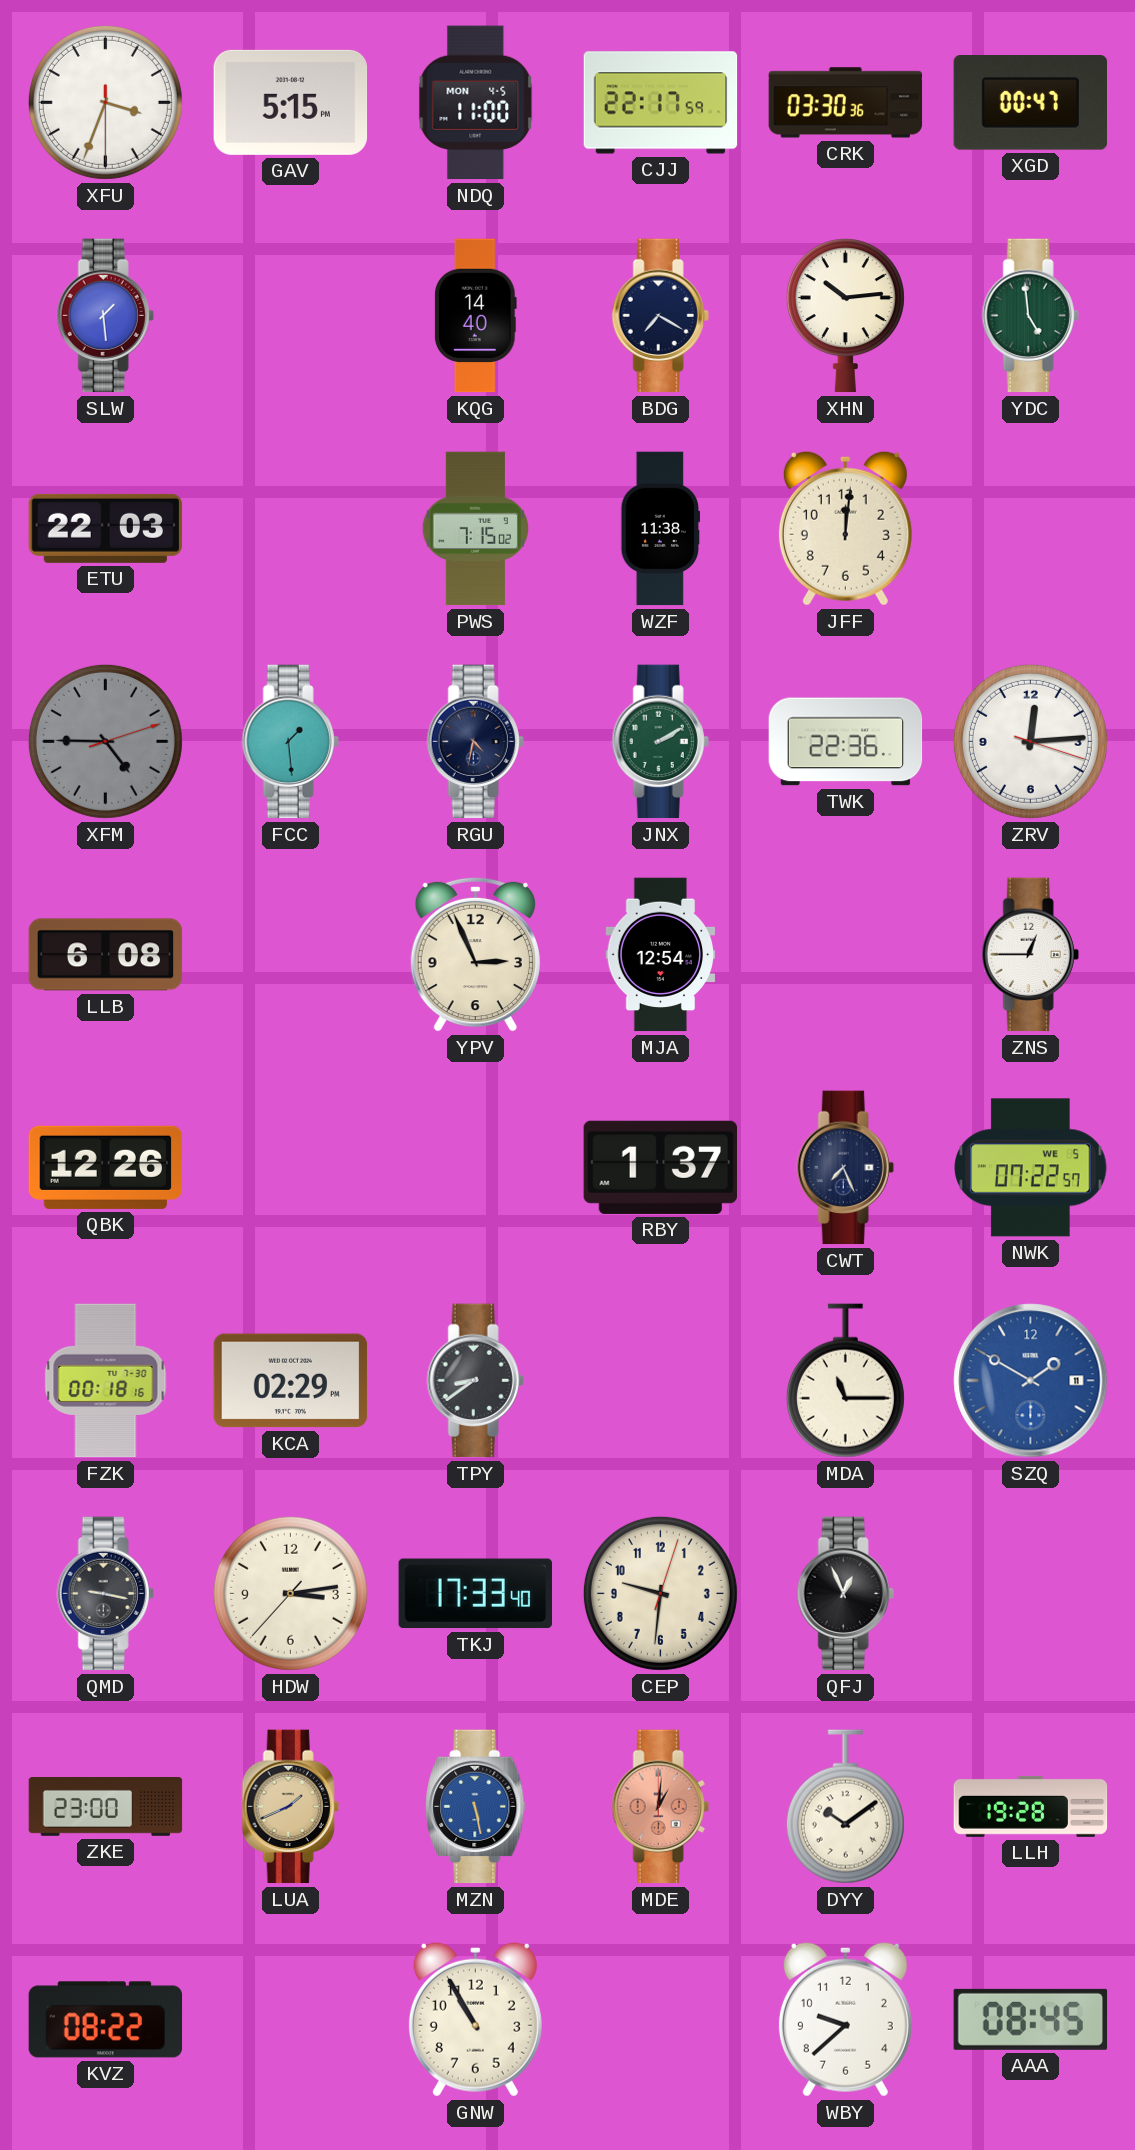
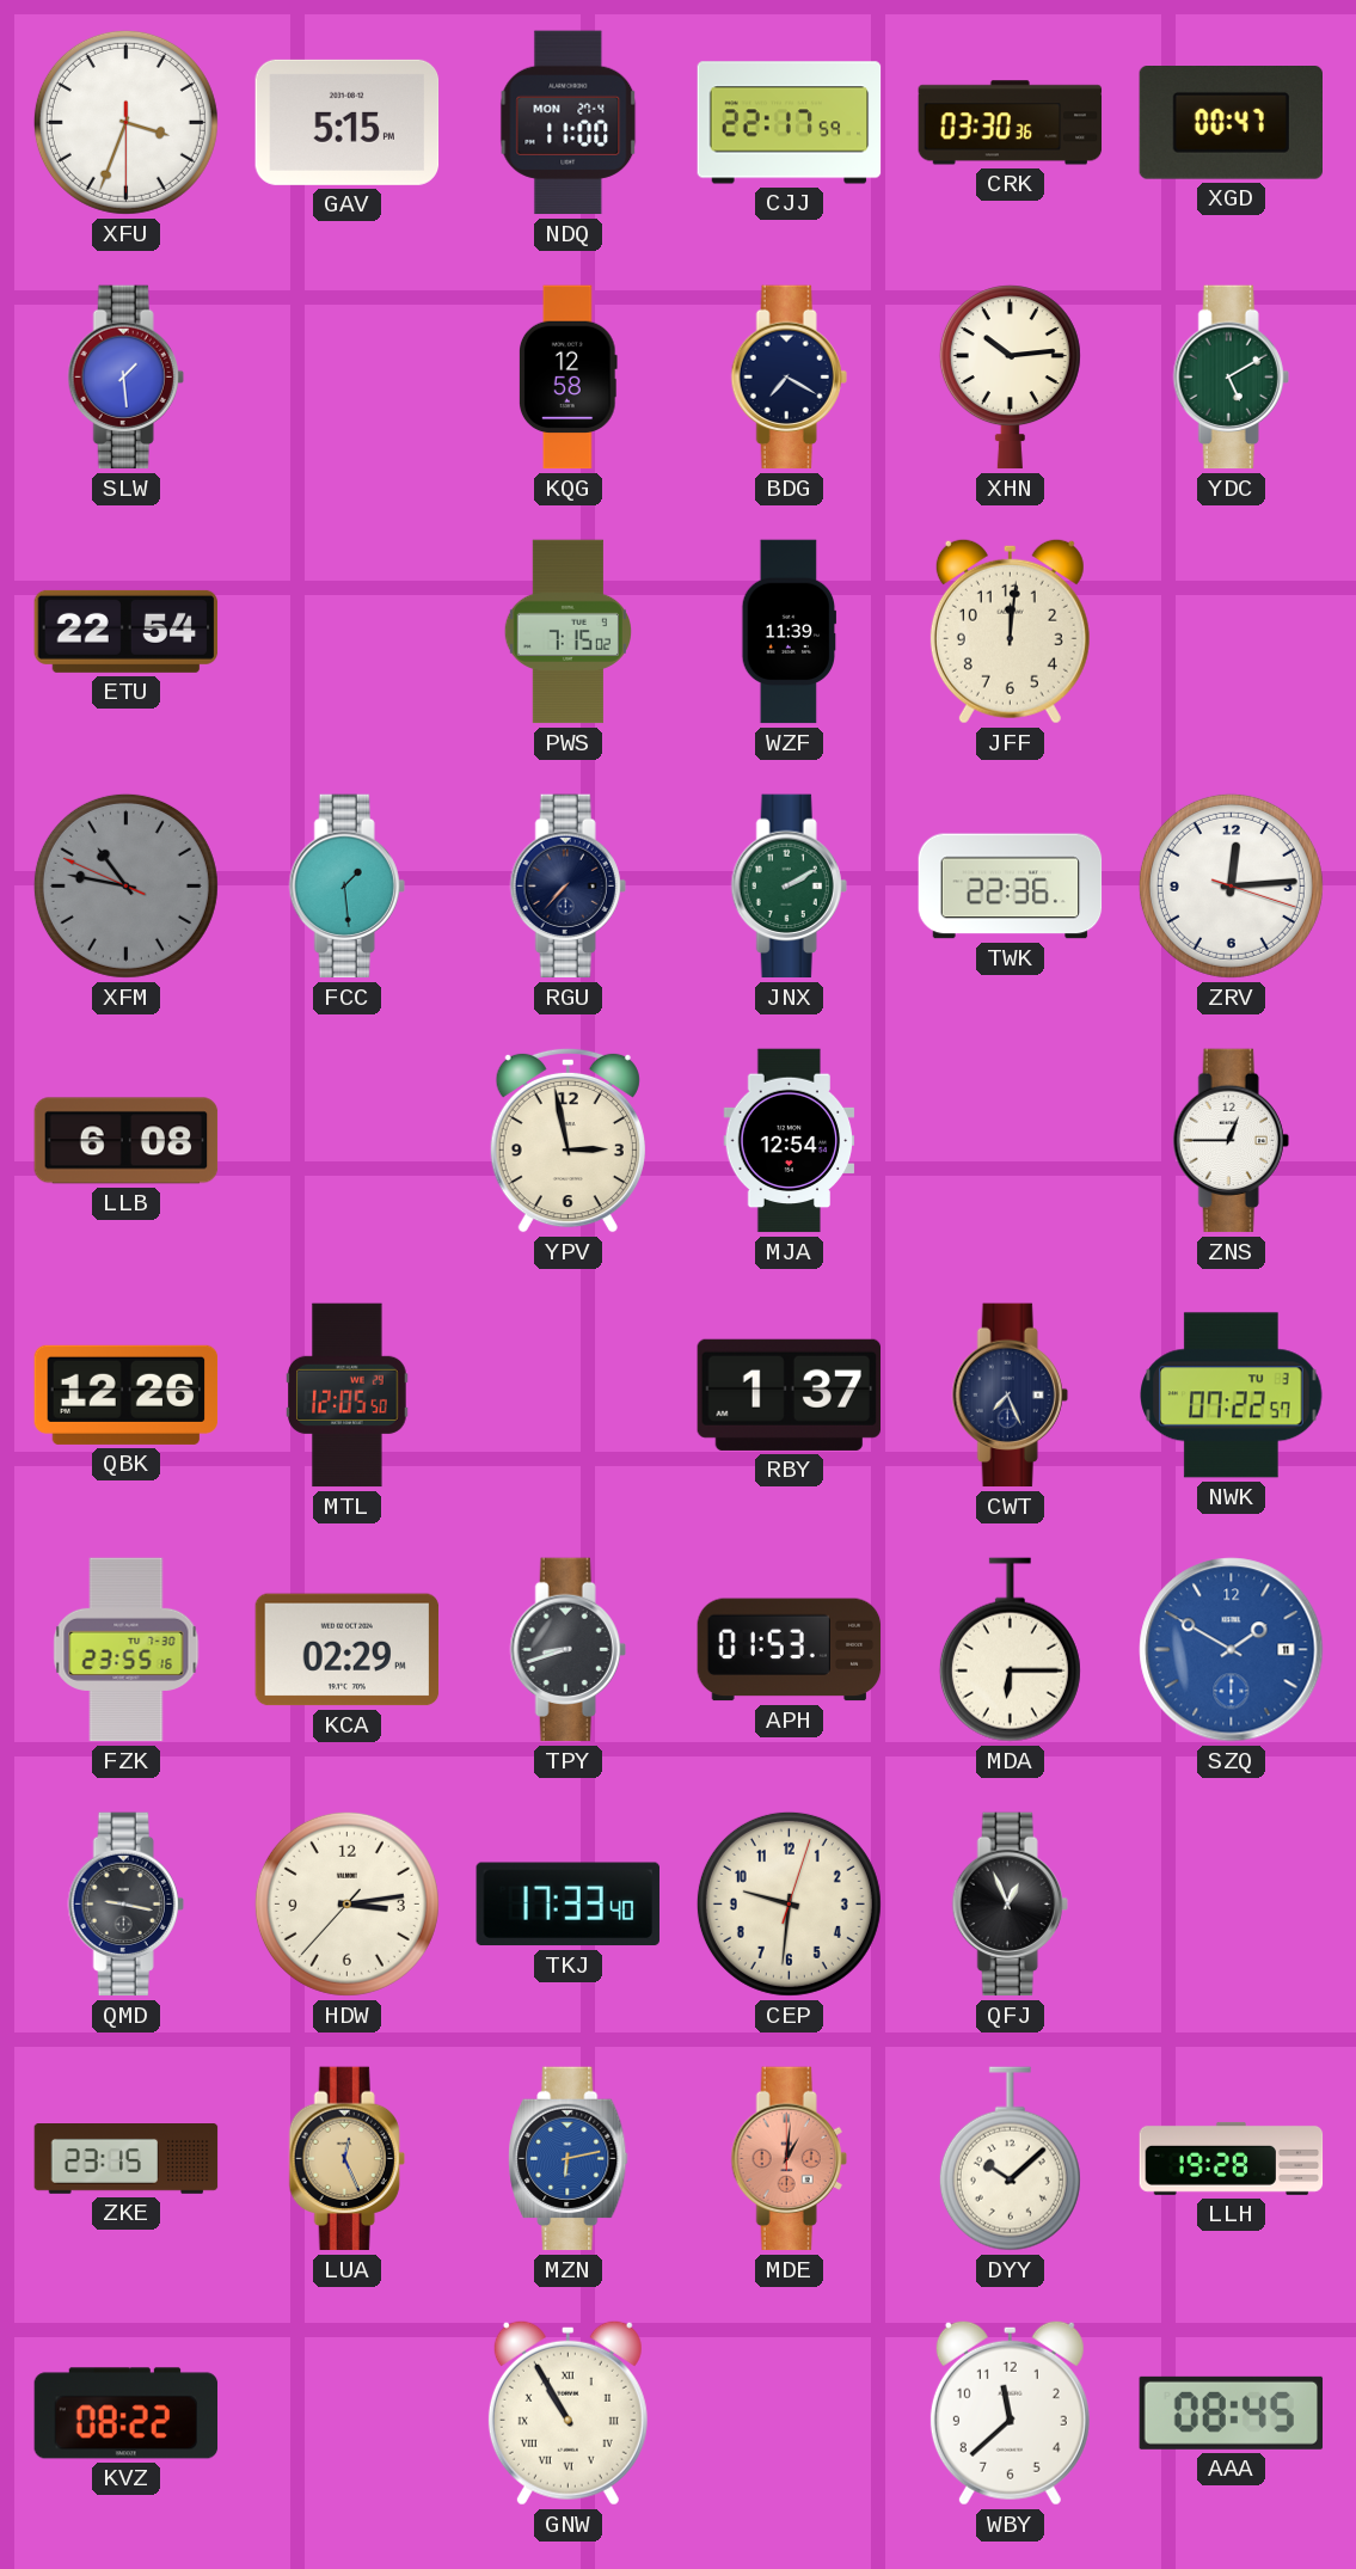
NDQ date: MON 4-5 -> MON 27-4 (569, 123)
KQG: 14:40 -> 12:58 (567, 378)
YDC: 4:59 -> 5:10 (1231, 378)
ETU: 22:03 -> 22:54 (127, 631)
WZF: 11:38 -> 11:39 (790, 632)
XFM: 4:45 -> 10:46 (125, 885)
RGU: 4:32 -> 7:37 (567, 887)
YPV: 2:56 -> 2:58 (567, 1140)
MTL: none -> 12:05 (348, 1396)
NWK date: WE 5 -> TU 3 (1232, 1396)
FZK: 00:18 -> 23:55 (127, 1650)
TPY: 8:39 -> 8:42 (567, 1650)
APH: none -> 01:53 (790, 1650)
MDA: 11:15 -> 6:15 (1010, 1650)
ZKE: 23:00 -> 23:15 (127, 2159)
LUA: 1:41 -> 12:26 (346, 2159)
MZN: 5:28 -> 6:13 (569, 2159)
DYY: 10:09 -> 10:08 (1010, 2159)
GNW numerals: Arabic -> Roman (567, 2412)
WBY: 9:38 -> 11:38 (1010, 2412)
